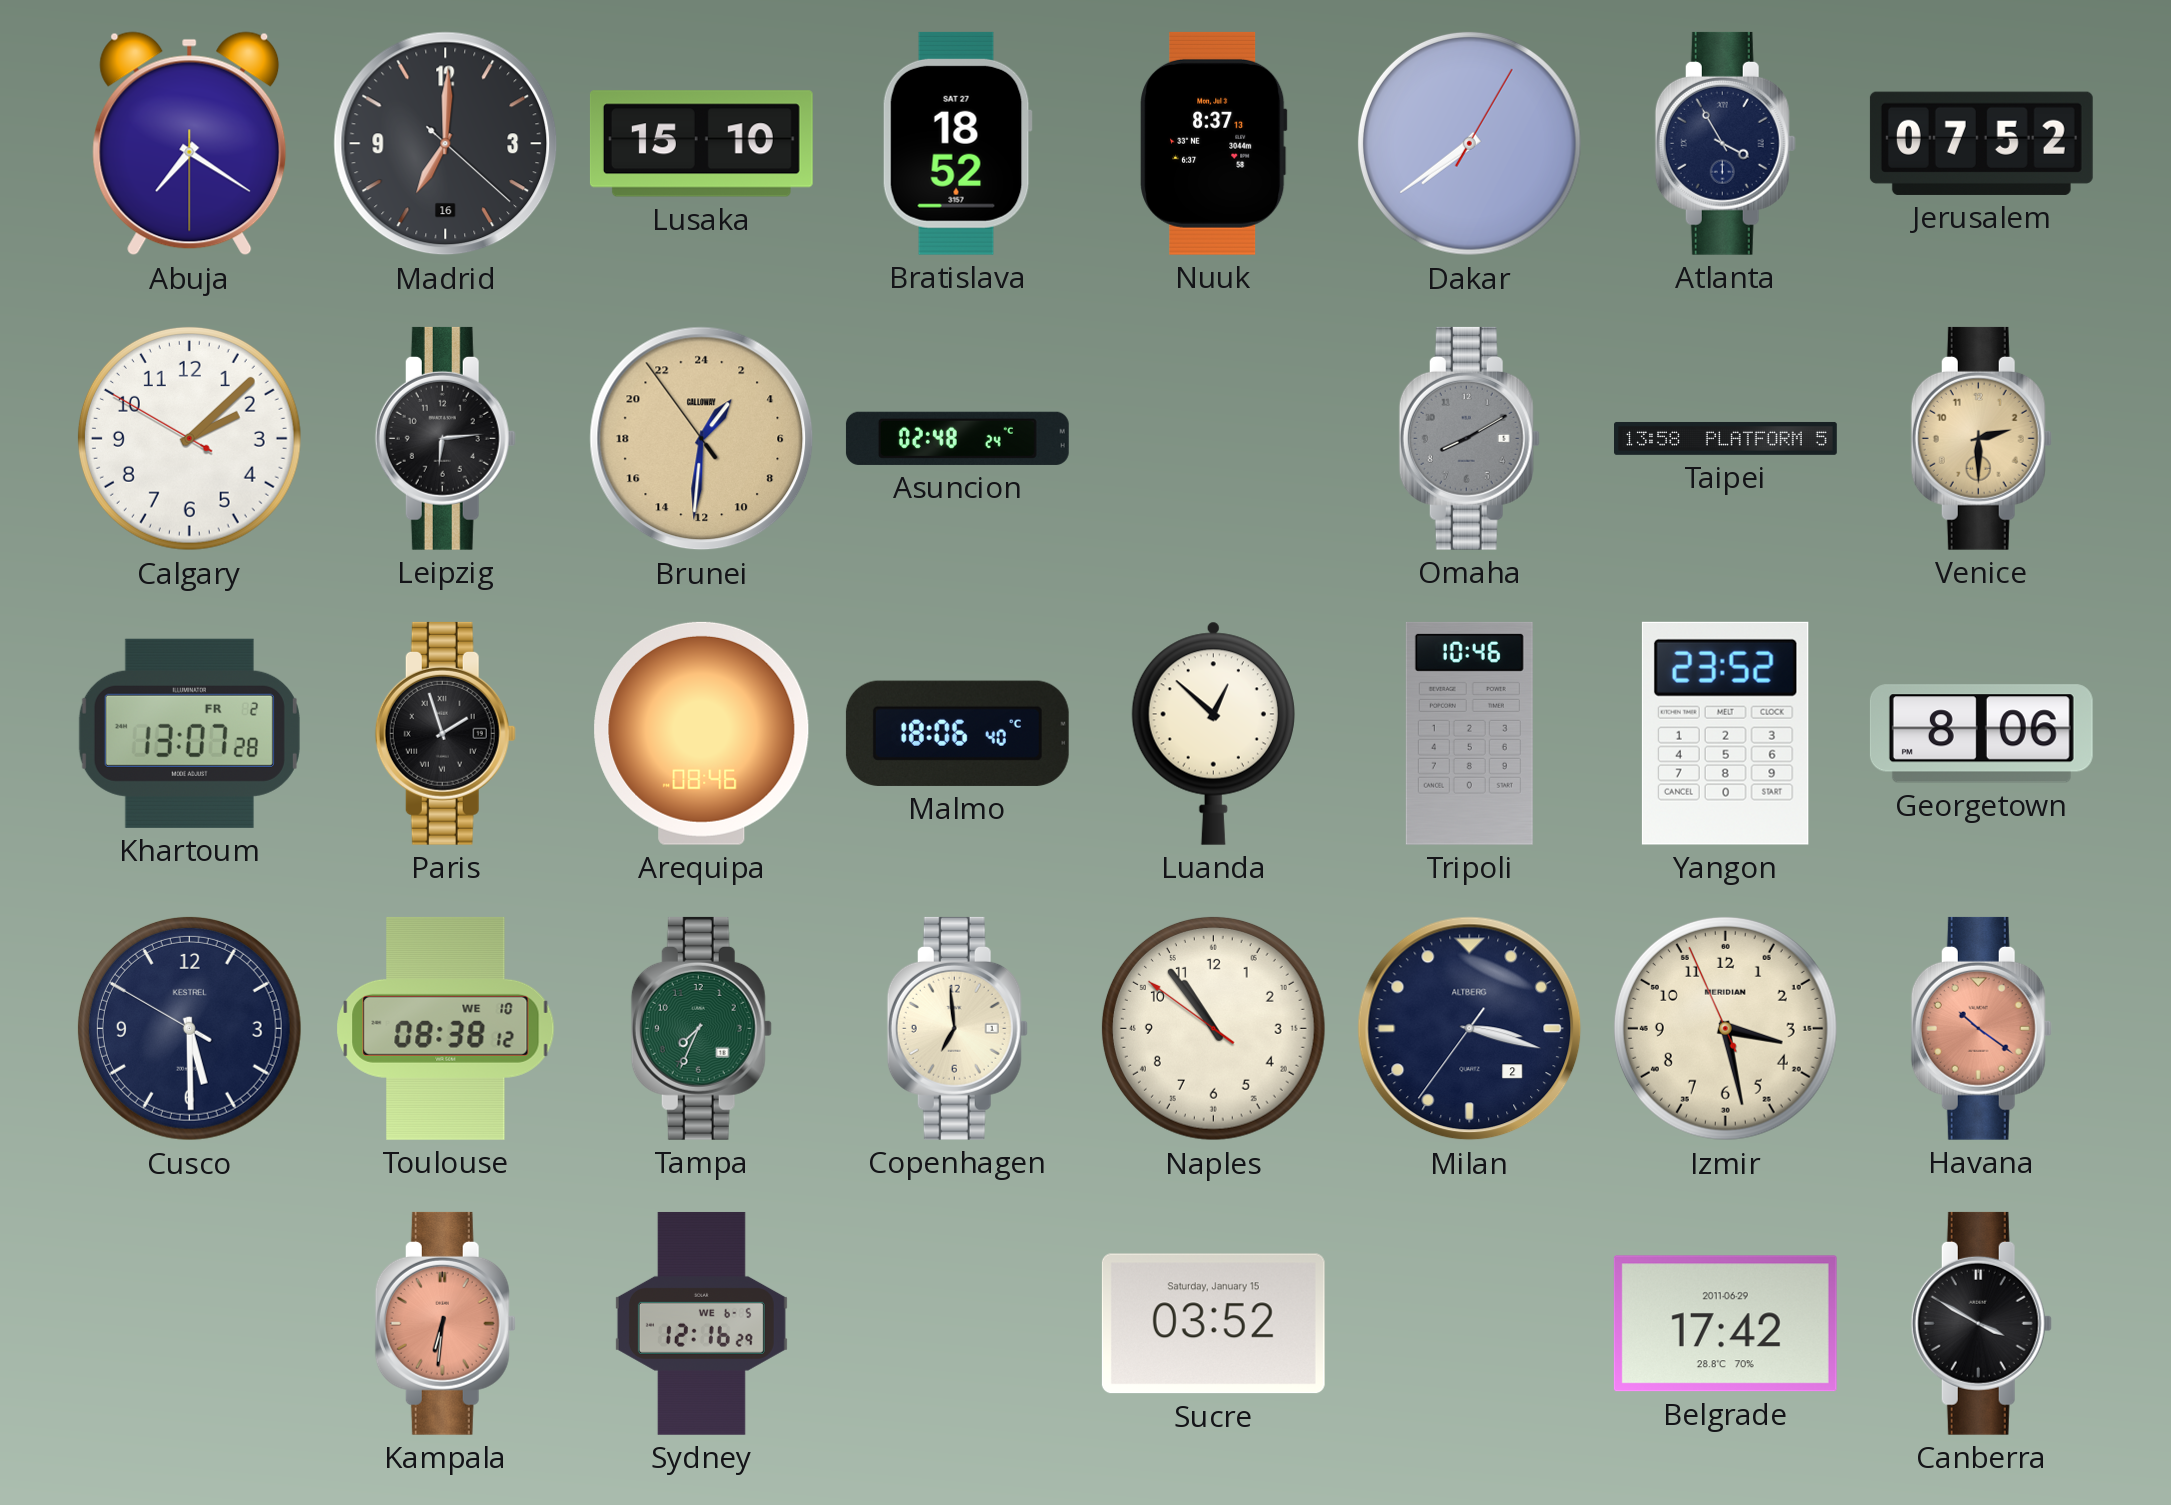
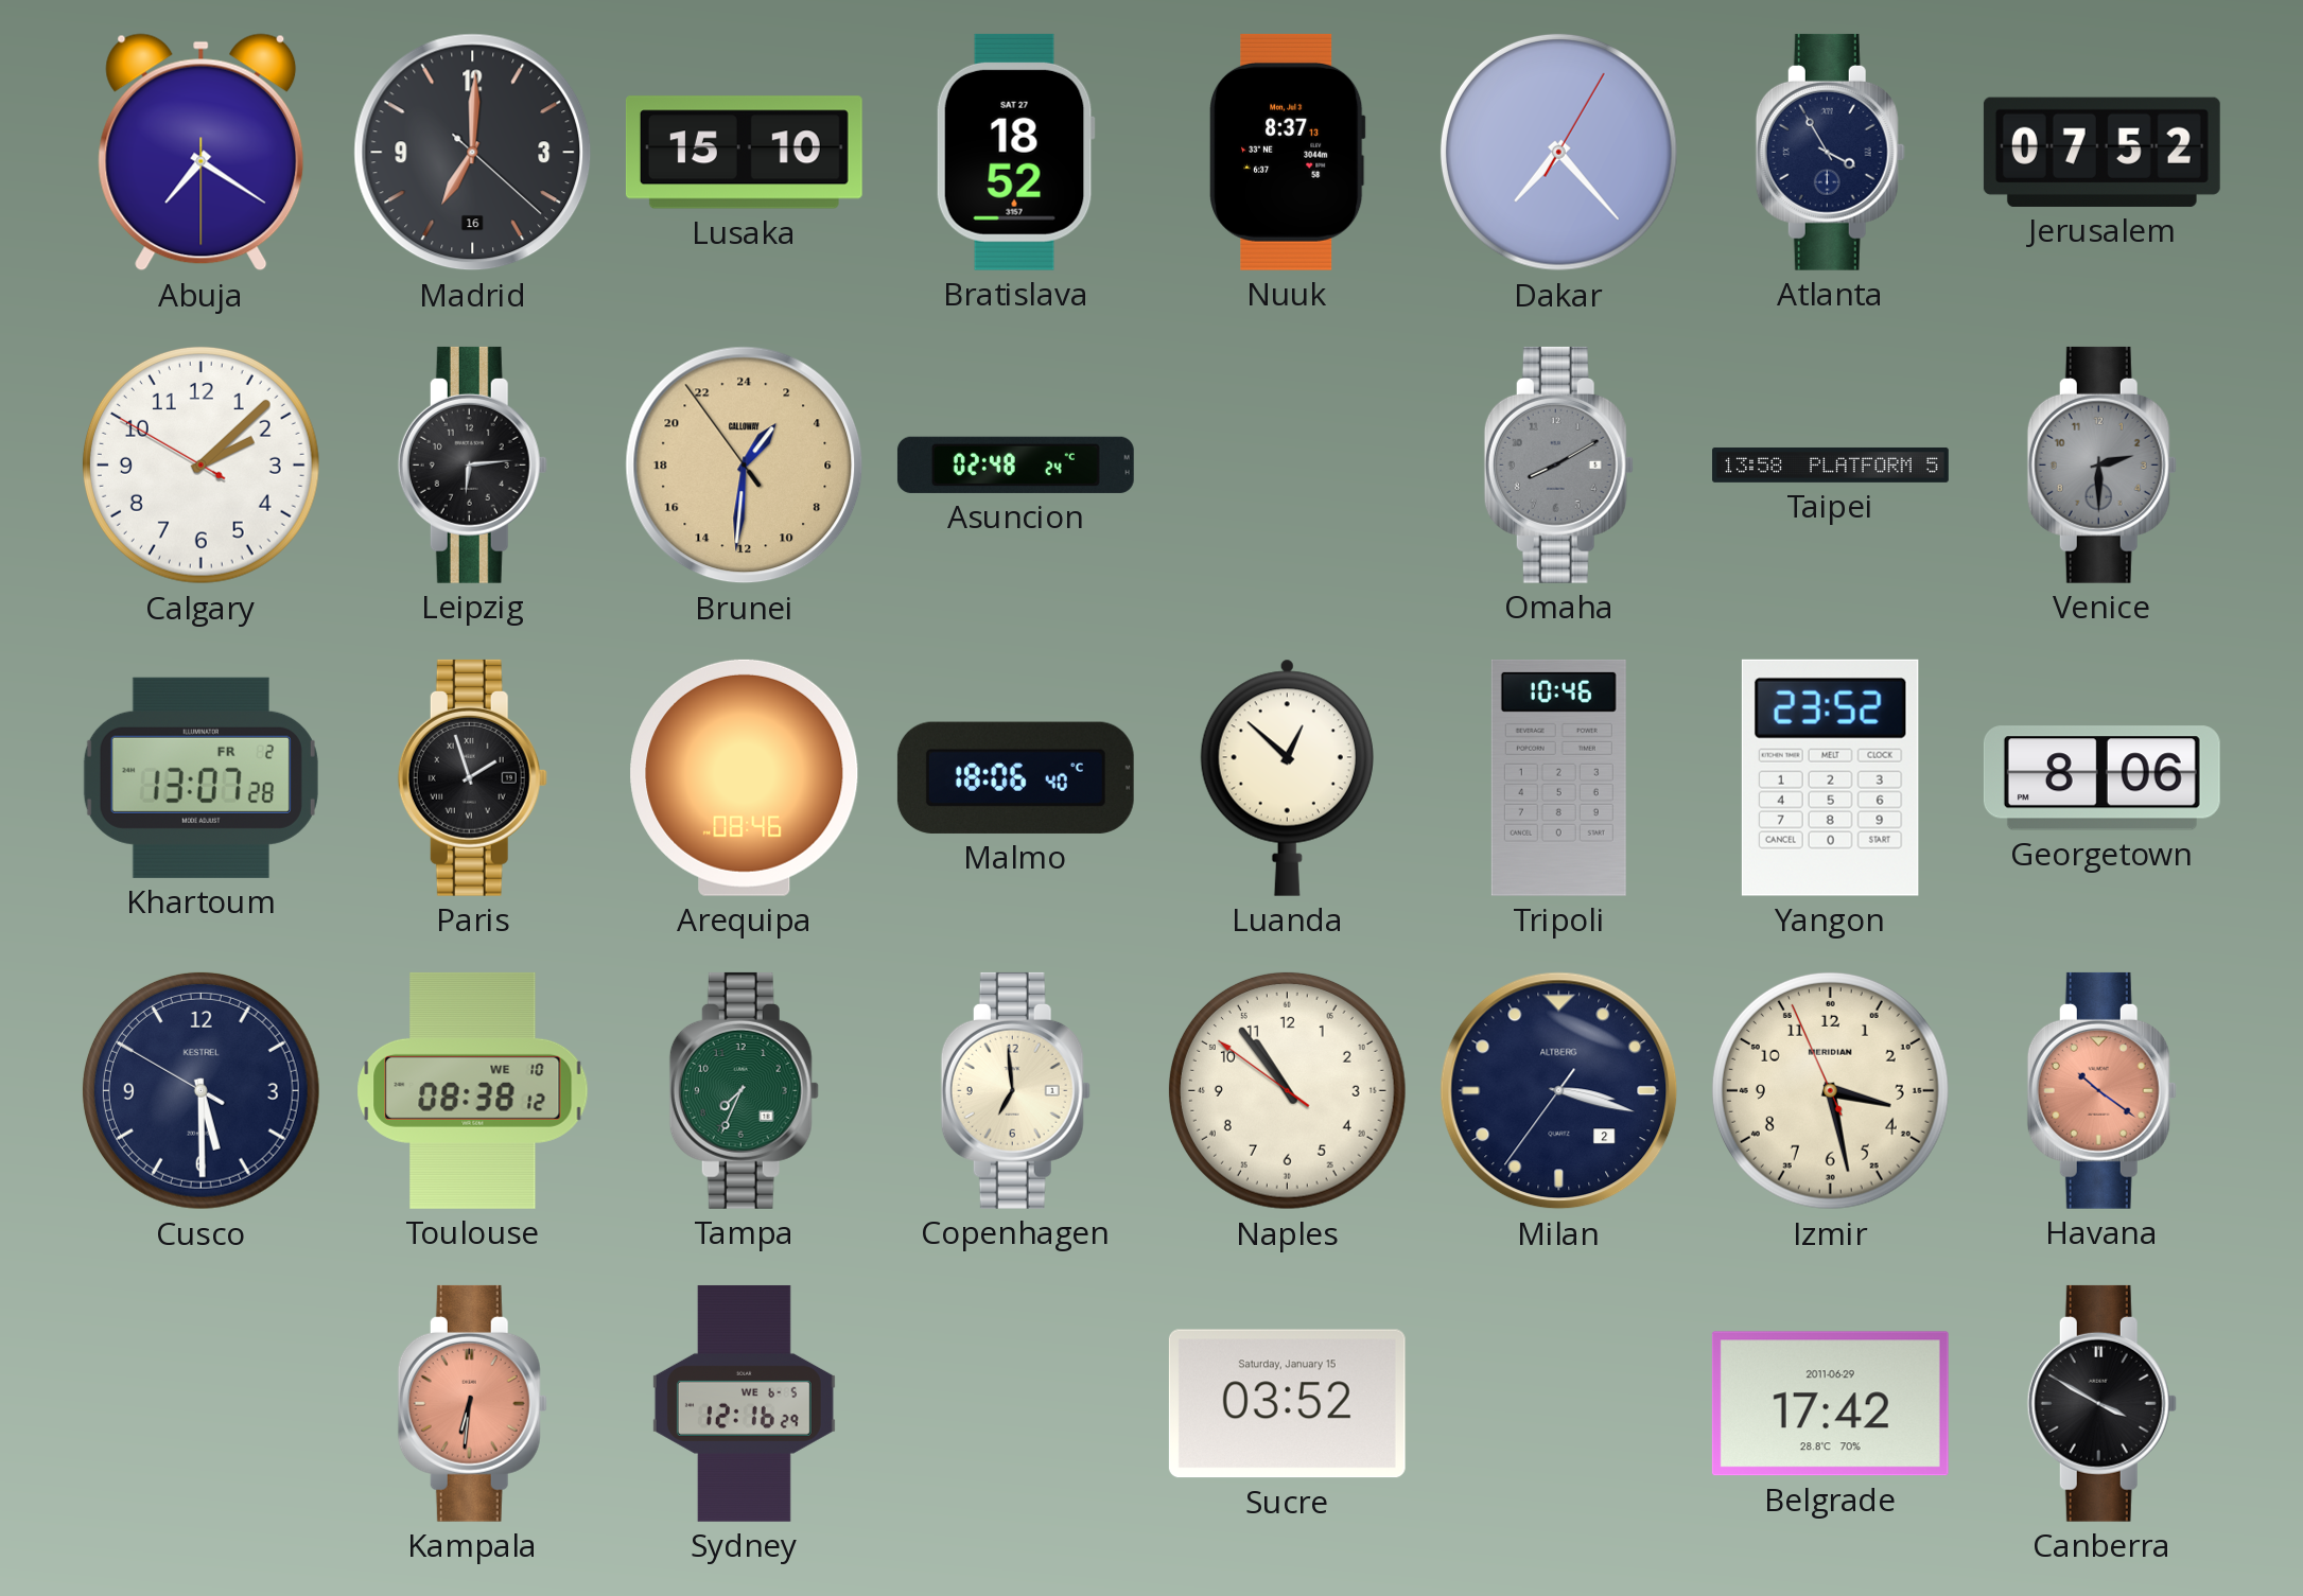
Dakar: 7:39 -> 7:23 (1558, 152)
Venice dial: champagne -> grey (2101, 464)
